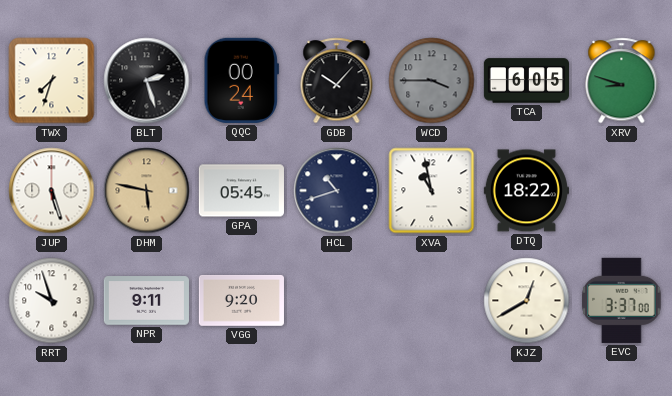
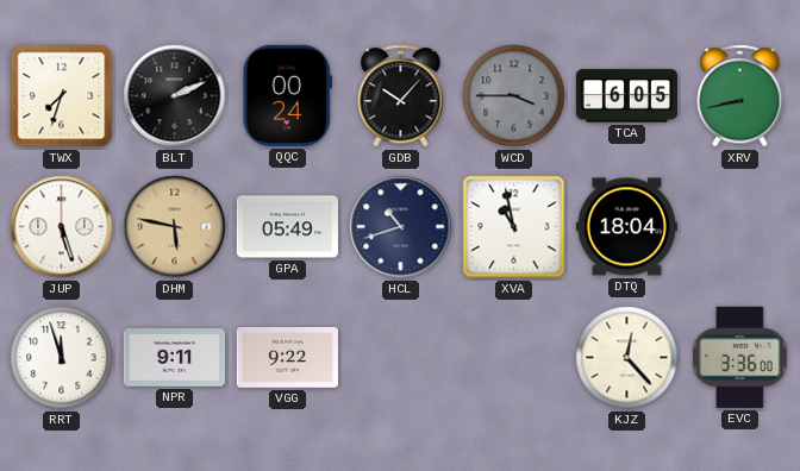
BLT: 2:27 -> 2:11 (175, 96)
XRV: 8:48 -> 8:43 (740, 96)
GPA: 05:45 -> 05:49 (287, 227)
DTQ: 18:22 -> 18:04 (626, 227)
RRT: 9:57 -> 11:57 (62, 358)
VGG: 9:20 -> 9:22 (287, 358)
KJZ: 12:40 -> 12:23 (627, 358)
EVC: 3:37 -> 3:36 (740, 357)
